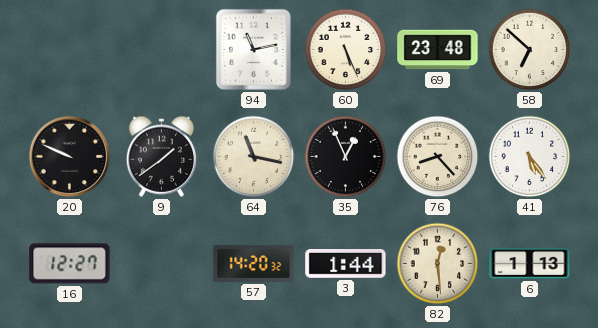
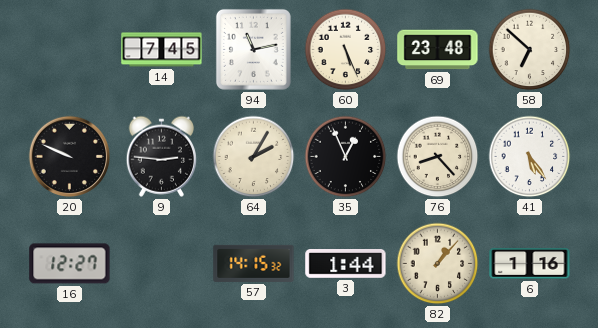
14: none -> 7:45 (162, 50)
9: 1:39 -> 2:46 (161, 156)
64: 11:17 -> 2:05 (254, 157)
57: 14:20 -> 14:15 (254, 263)
82: 12:29 -> 1:07 (438, 264)
6: 1:13 -> 1:16 (530, 264)
